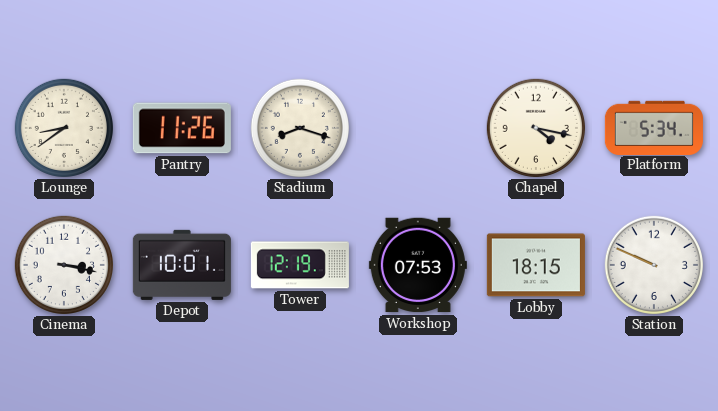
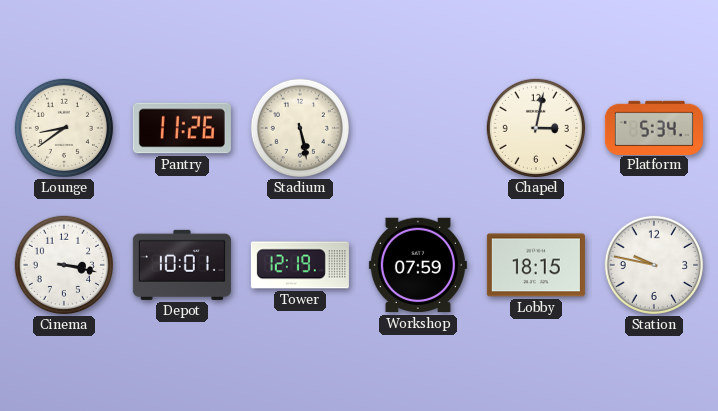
Stadium: 8:18 -> 5:28 (300, 128)
Chapel: 4:17 -> 3:02 (536, 128)
Workshop: 07:53 -> 07:59 (418, 265)
Station: 9:49 -> 9:47 (654, 265)
